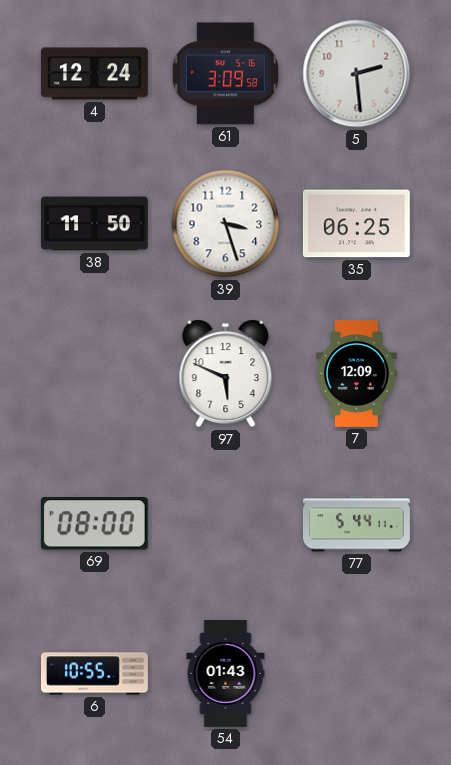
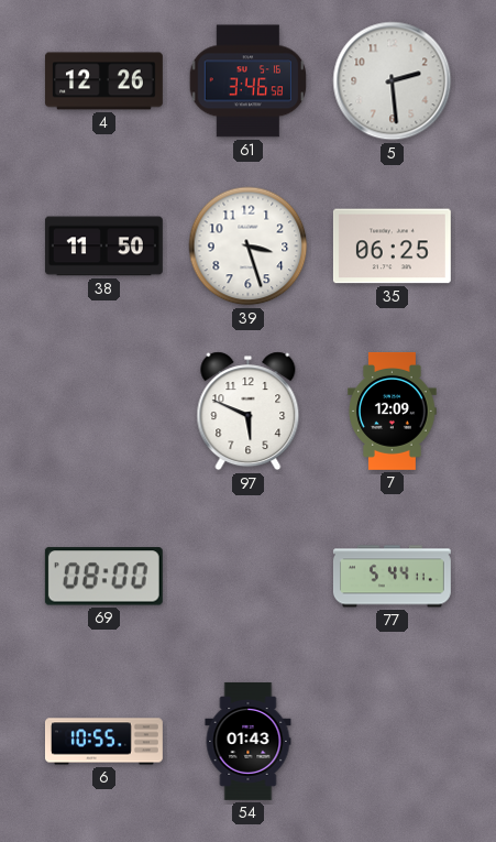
4: 12:24 -> 12:26 (103, 81)
61: 3:09 -> 3:46 (249, 81)
